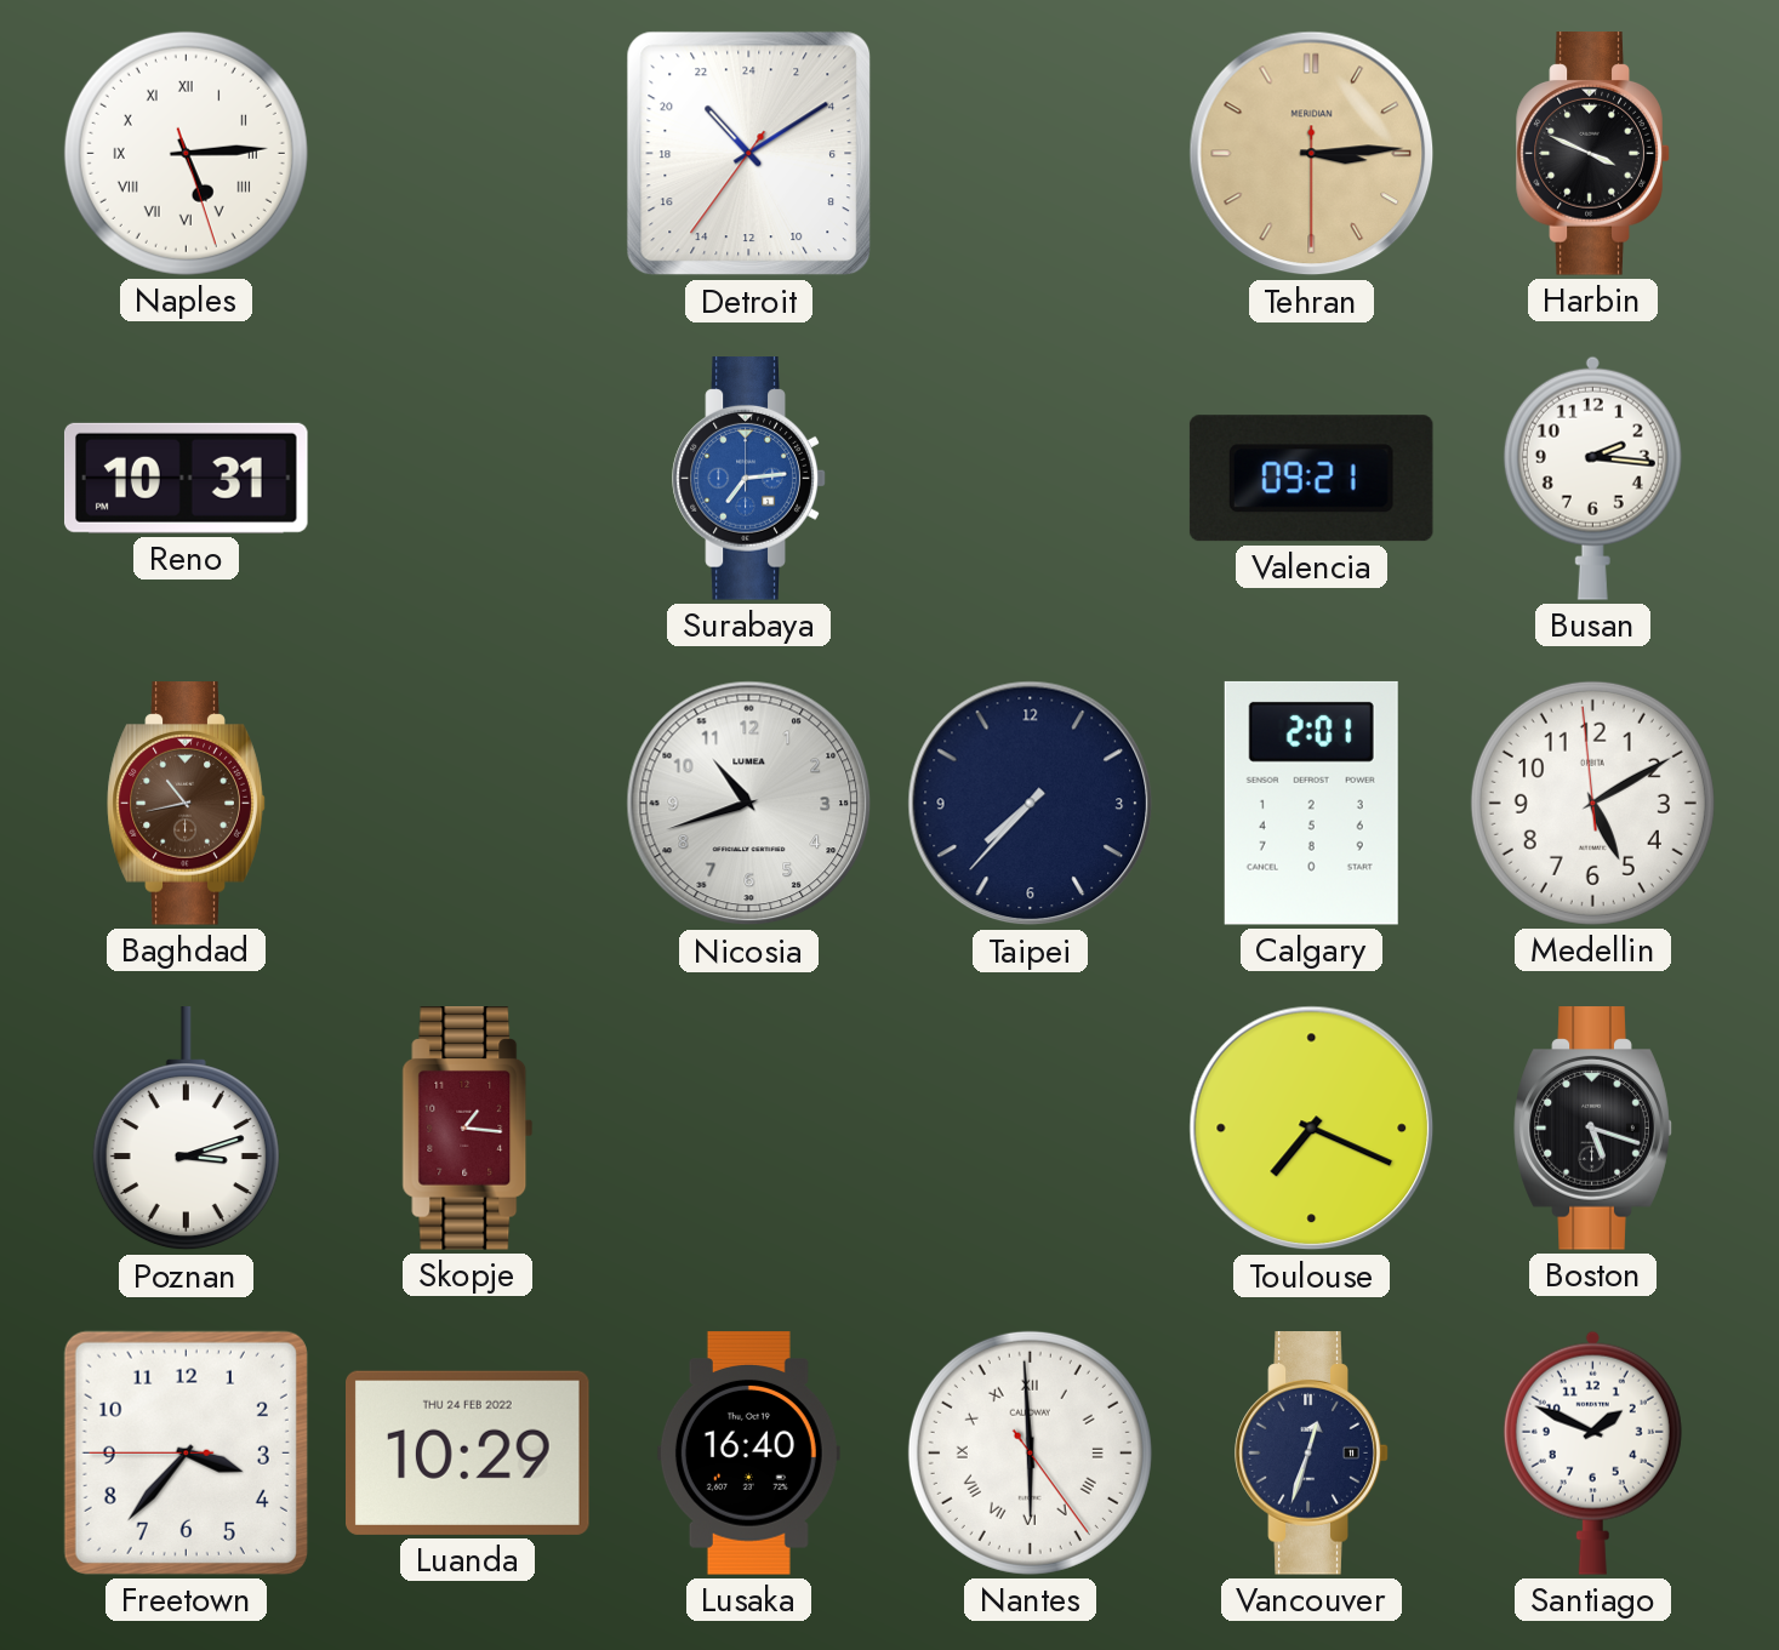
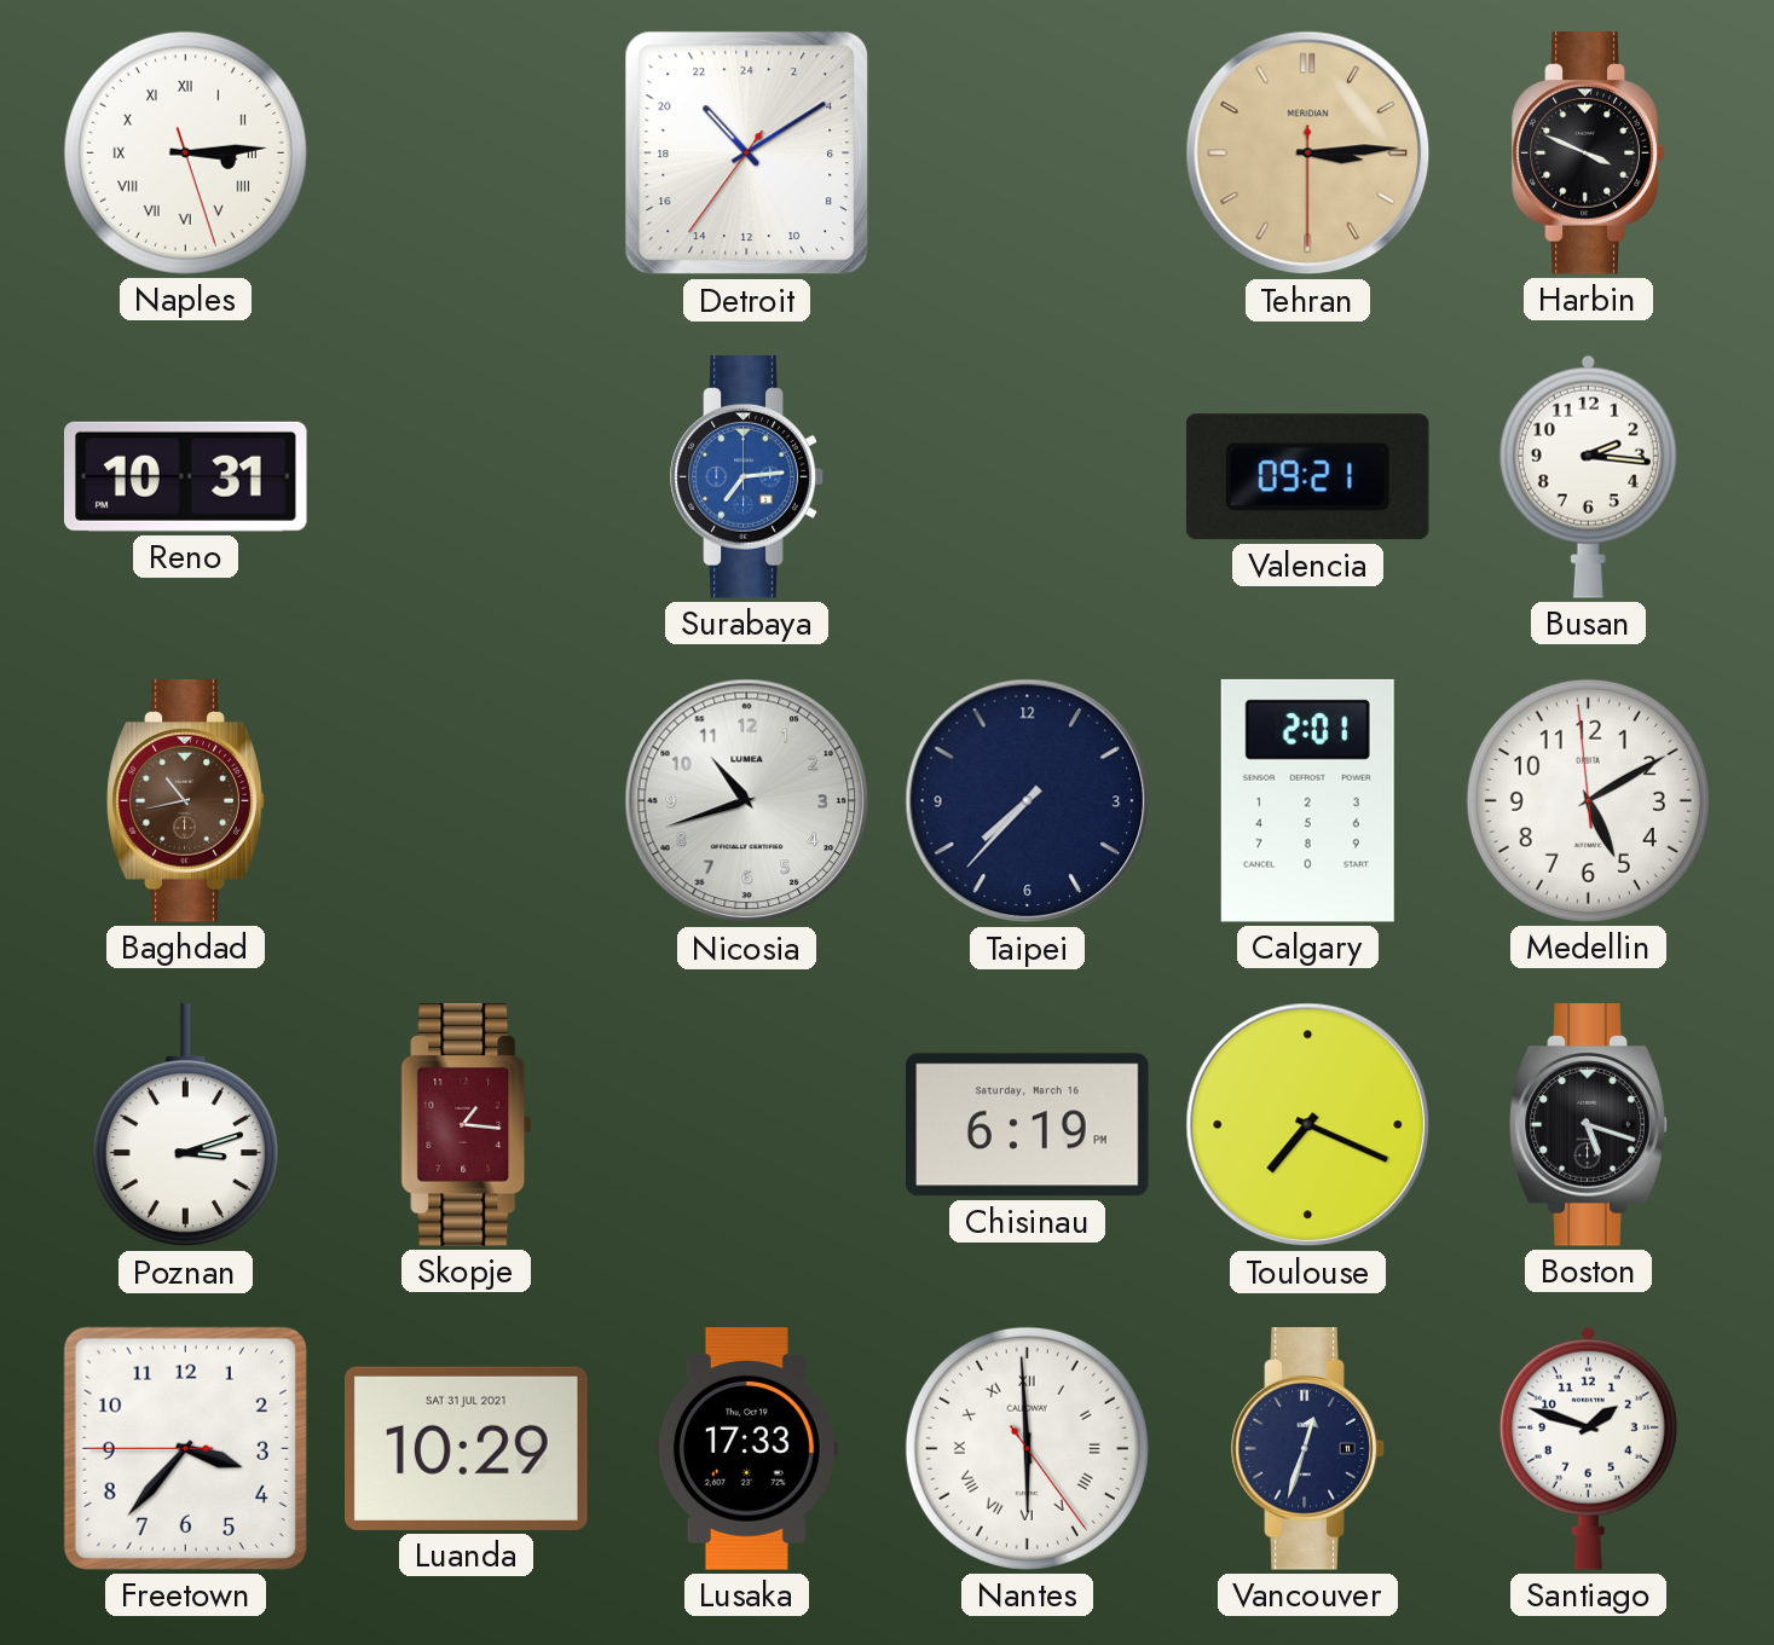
Naples: 5:14 -> 3:14 (185, 152)
Chisinau: none -> 6:19 (1028, 1125)
Luanda date: THU 24 FEB 2022 -> SAT 31 JUL 2021 (467, 1448)
Lusaka: 16:40 -> 17:33 (746, 1449)
Santiago: 1:49 -> 1:48 (1588, 1448)
